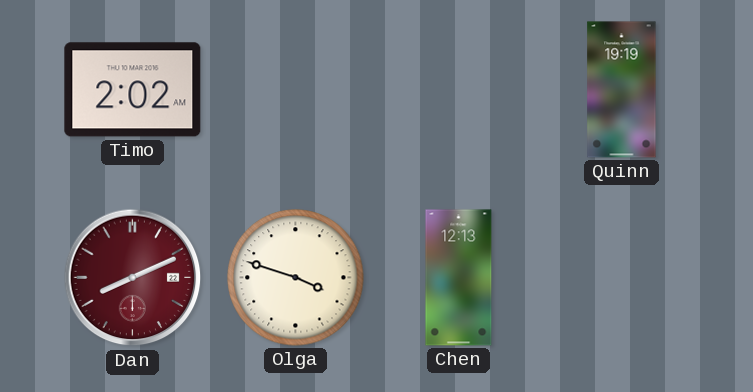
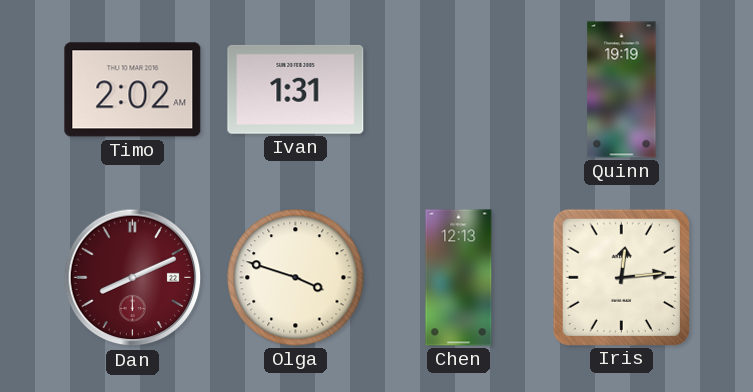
Ivan: none -> 1:31 (296, 89)
Iris: none -> 12:14 (621, 277)
